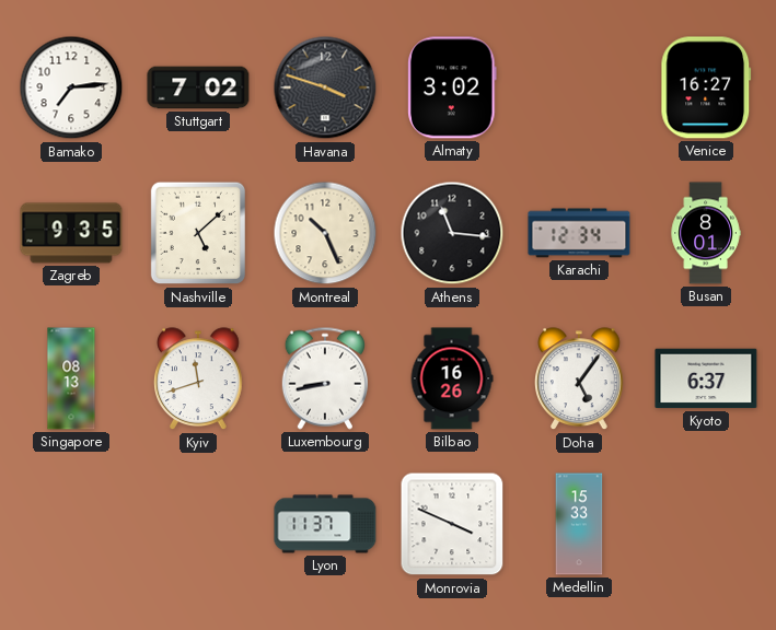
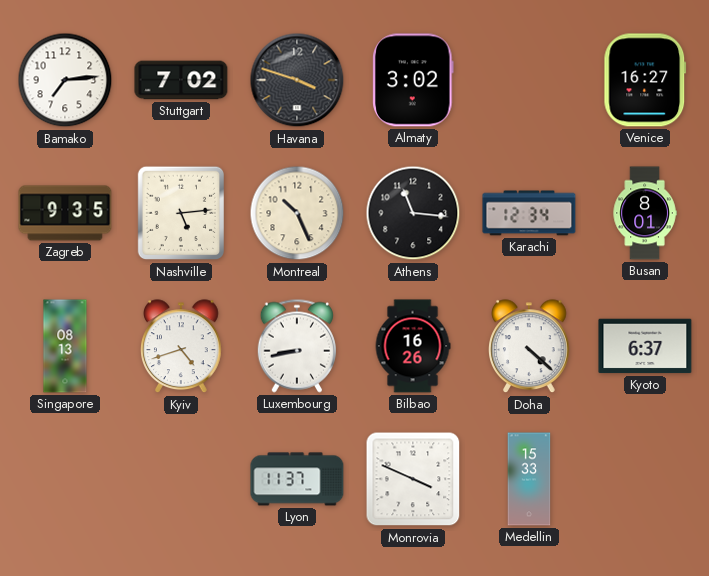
Nashville: 5:08 -> 5:14 (180, 213)
Kyiv: 11:42 -> 4:42 (182, 347)
Doha: 5:06 -> 4:22 (530, 347)
